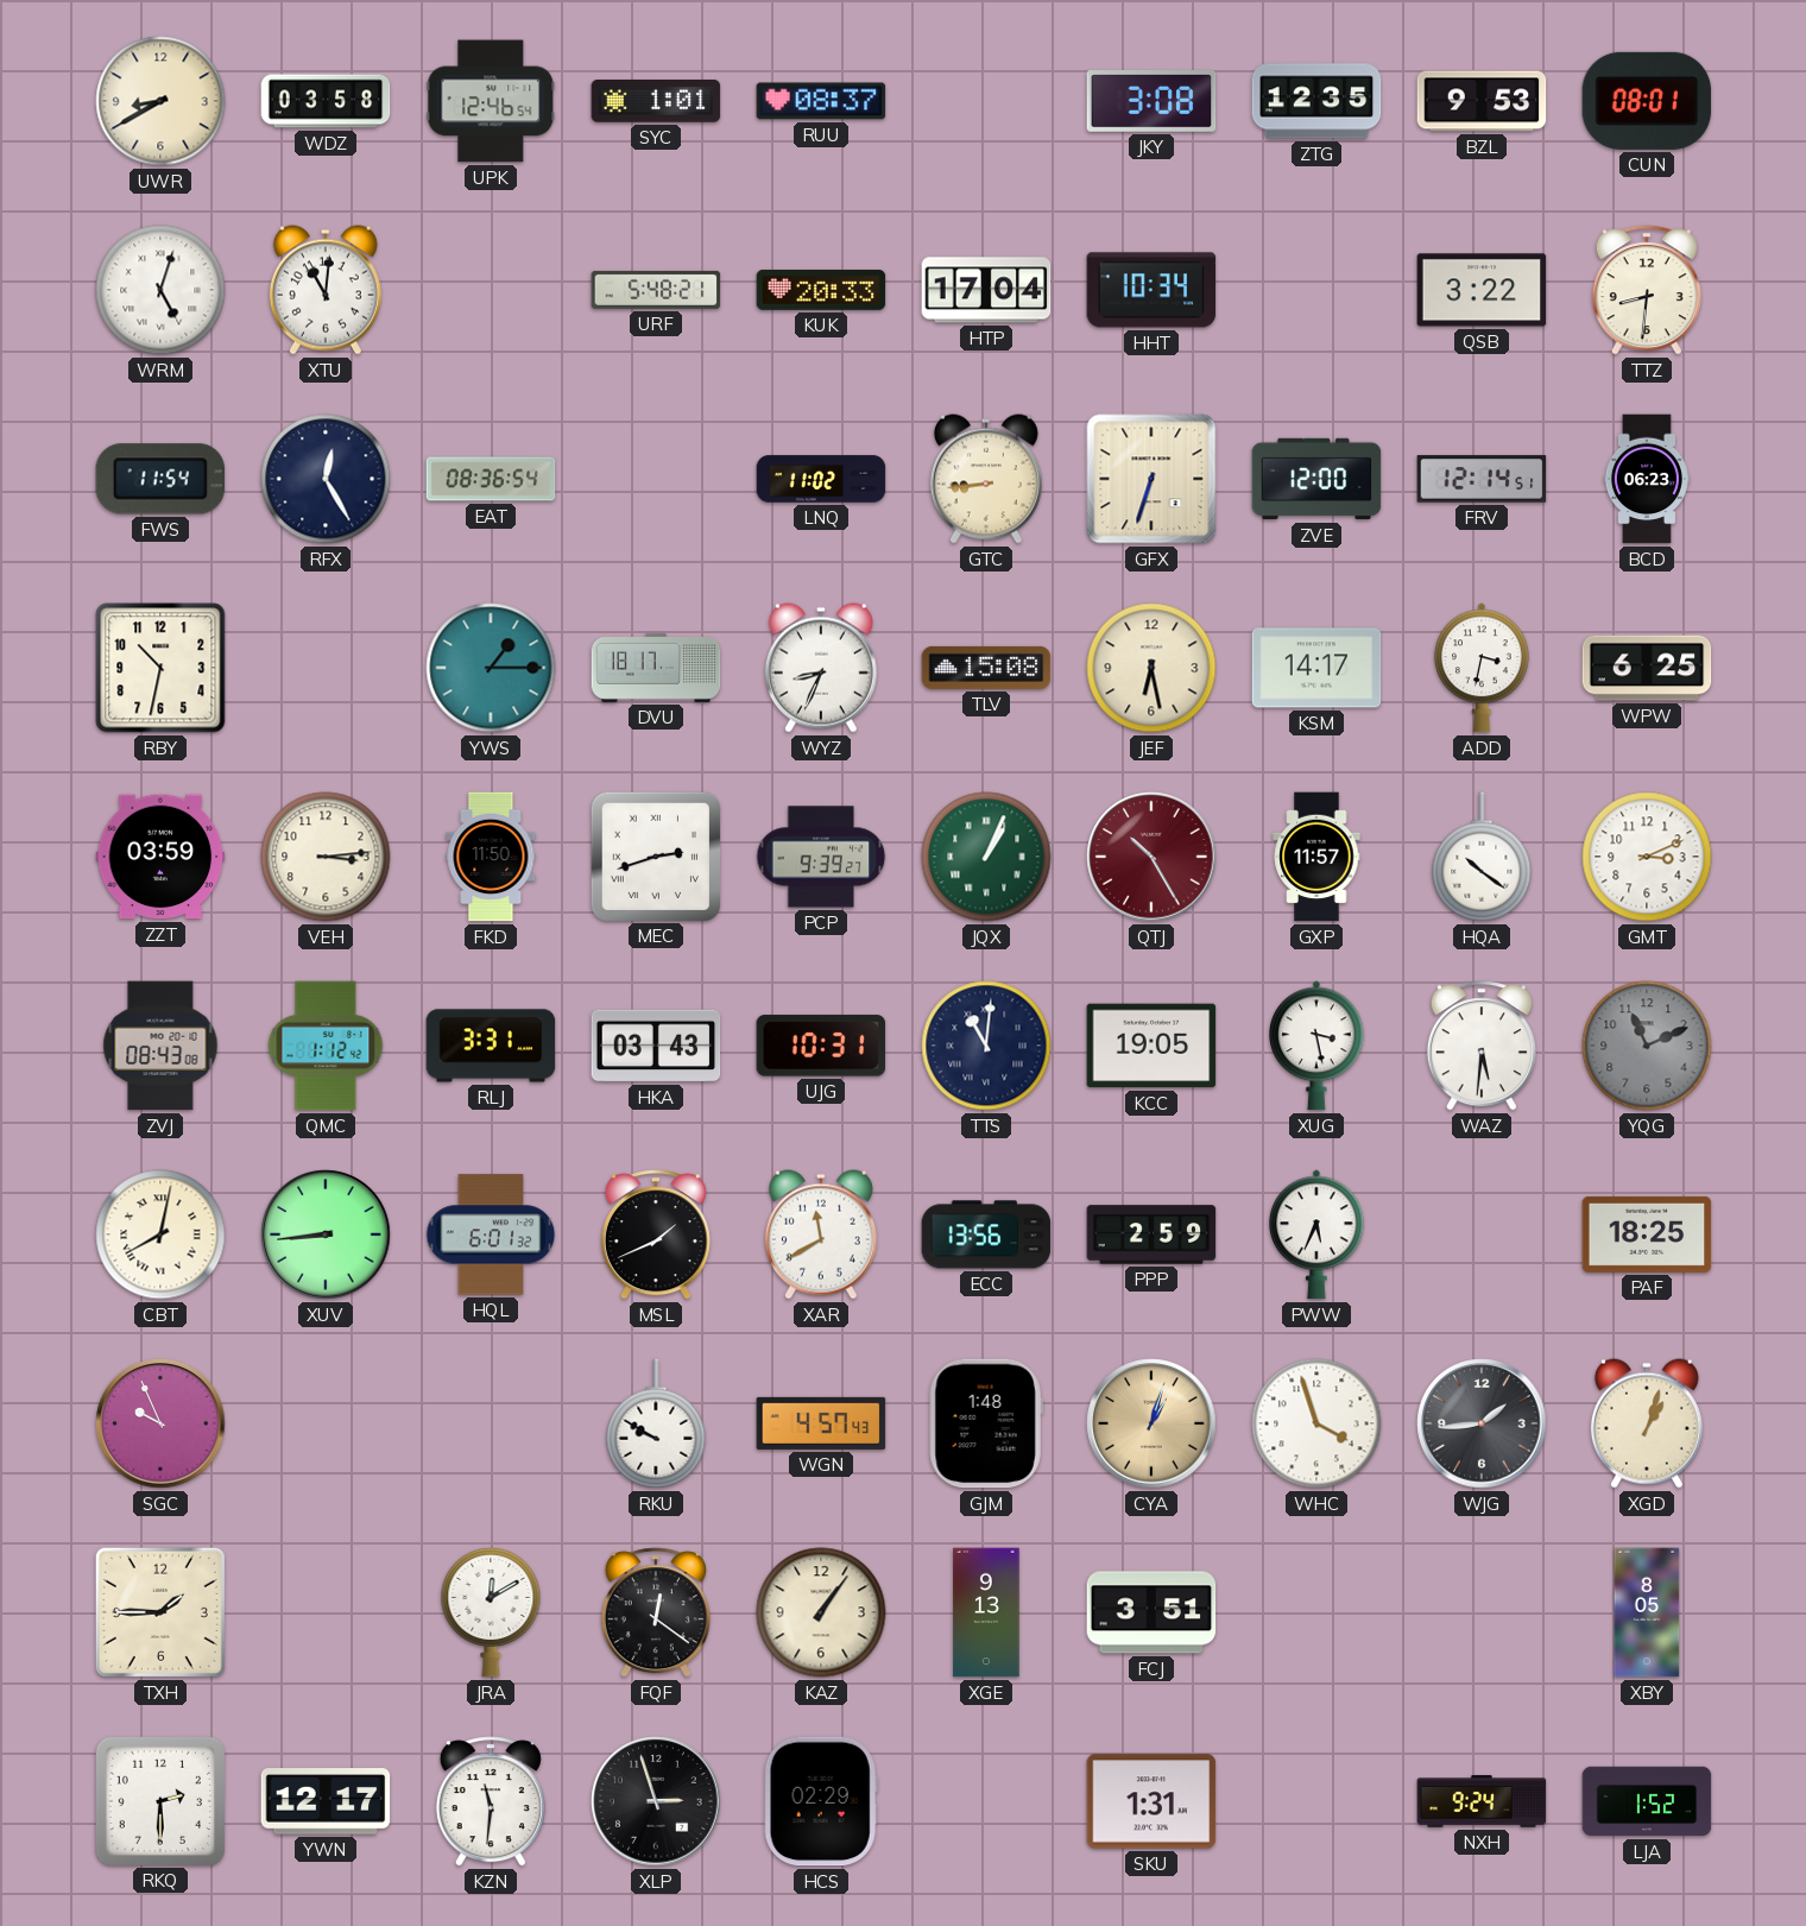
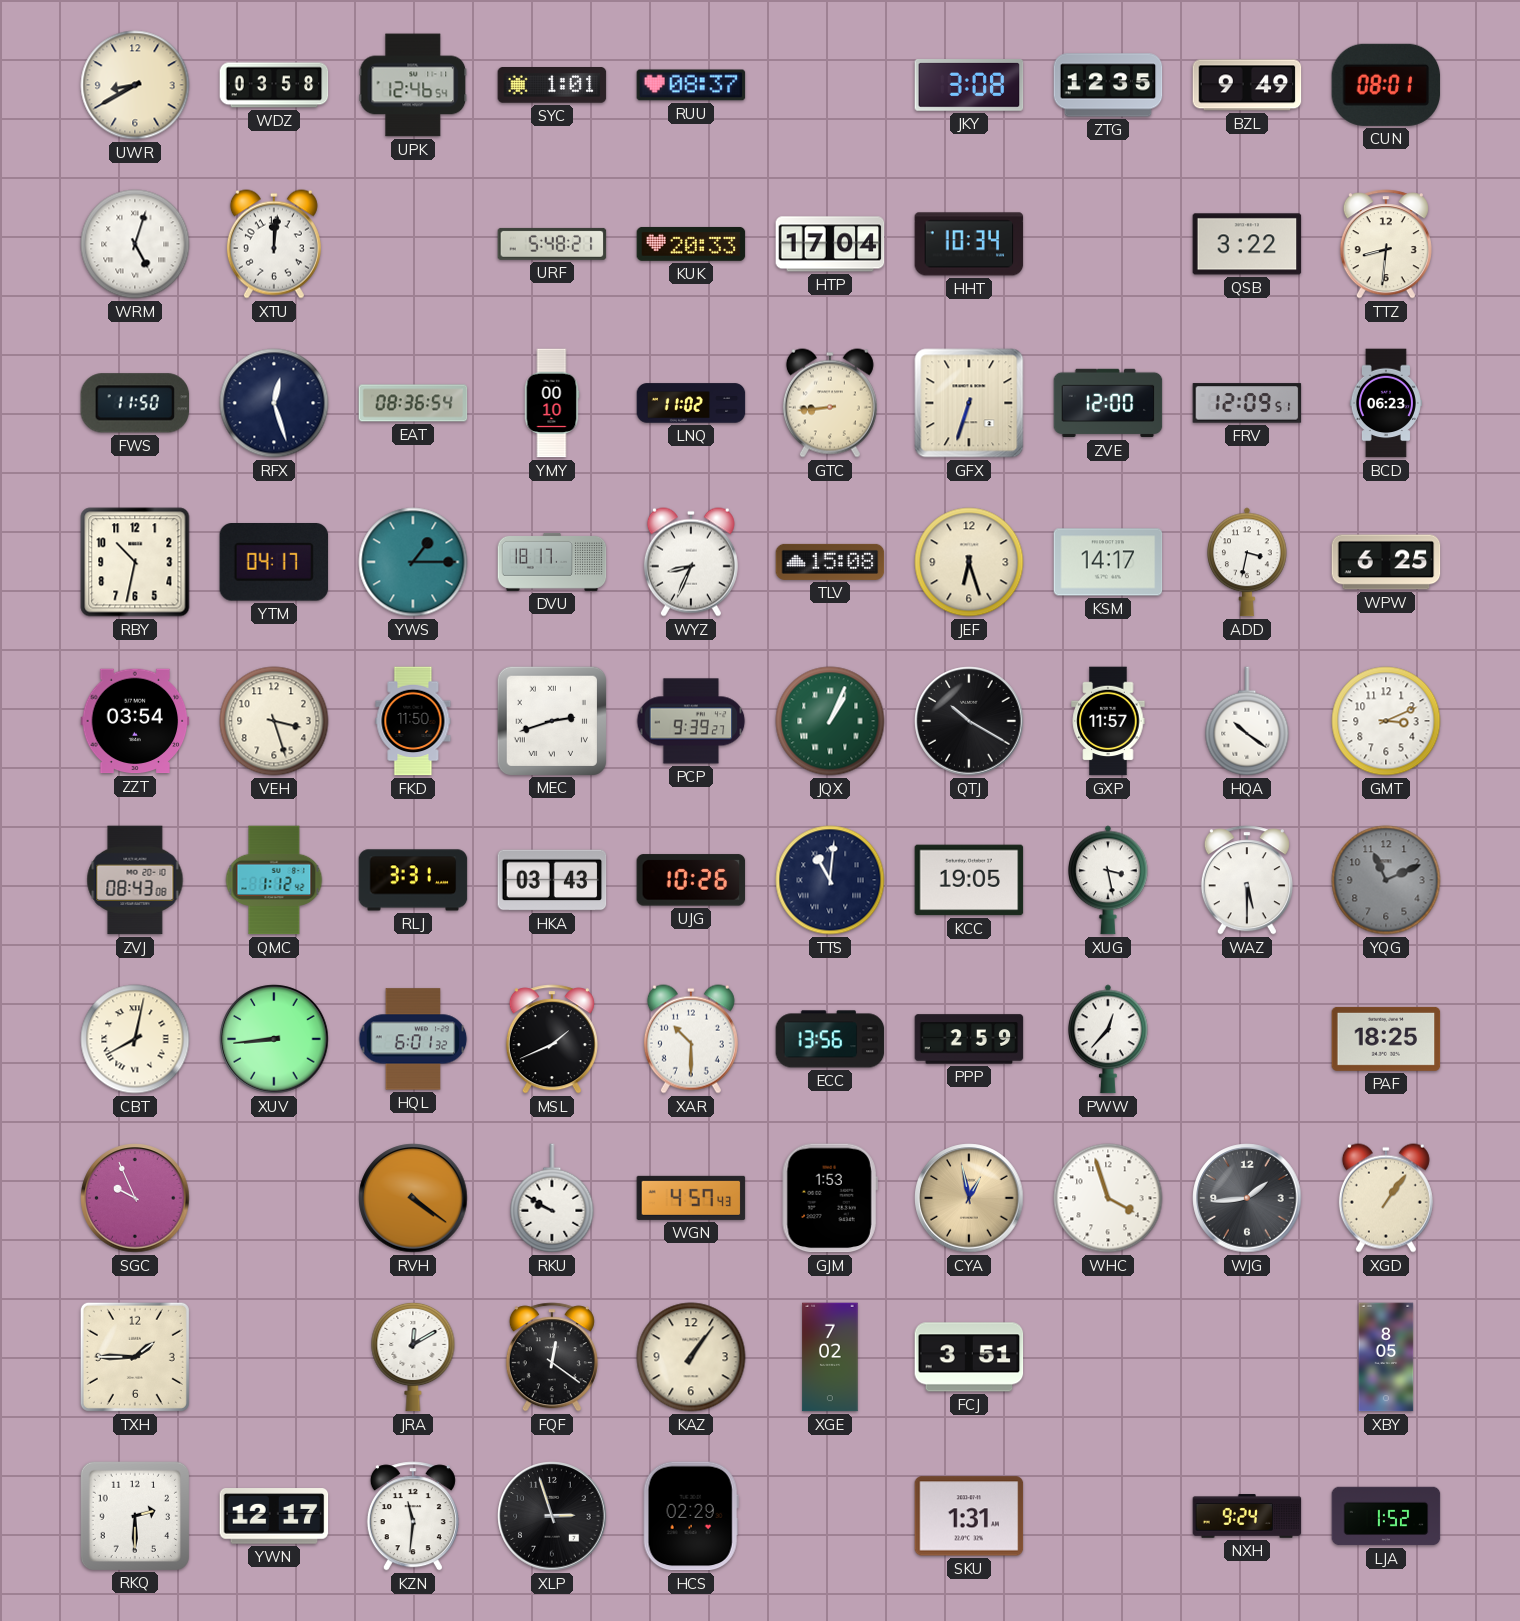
BZL: 9:53 -> 9:49 (1247, 85)
XTU: 11:01 -> 12:01 (274, 244)
FWS: 11:54 -> 11:50 (135, 403)
RFX: 12:25 -> 12:27 (274, 403)
YMY: none -> 00:10 (552, 403)
FRV: 12:14 -> 12:09 (1247, 403)
YTM: none -> 04:17 (274, 563)
JEF: 6:28 -> 6:27 (969, 562)
ZZT: 03:59 -> 03:54 (135, 721)
VEH: 3:14 -> 3:27 (274, 721)
QTJ: 10:25 -> 10:20 (969, 721)
QTJ dial: burgundy -> black (969, 721)
UJG: 10:31 -> 10:26 (691, 880)
WAZ: 5:31 -> 5:30 (1247, 880)
XAR: 11:40 -> 10:30 (691, 1039)
PWW: 5:34 -> 12:37 (1109, 1039)
RVH: none -> 4:21 (413, 1198)
GJM: 1:48 -> 1:53 (830, 1198)
CYA: 1:03 -> 12:58 (969, 1198)
XGD: 1:03 -> 1:06 (1386, 1198)
XGE: 9:13 -> 7:02 (830, 1357)
